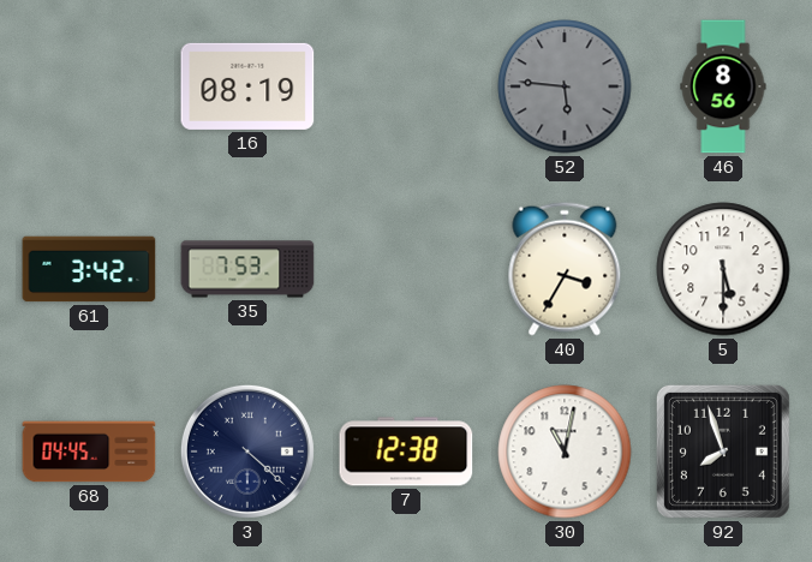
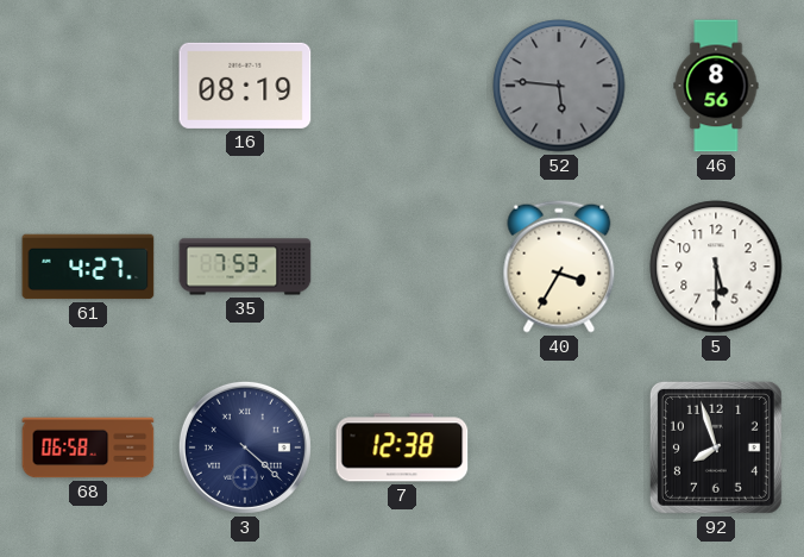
61: 3:42 -> 4:27 (88, 267)
68: 04:45 -> 06:58 (88, 448)
30: 11:02 -> none (565, 452)
